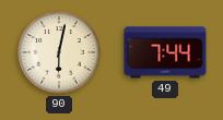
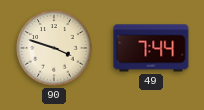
90: 6:02 -> 3:48 (54, 48)
